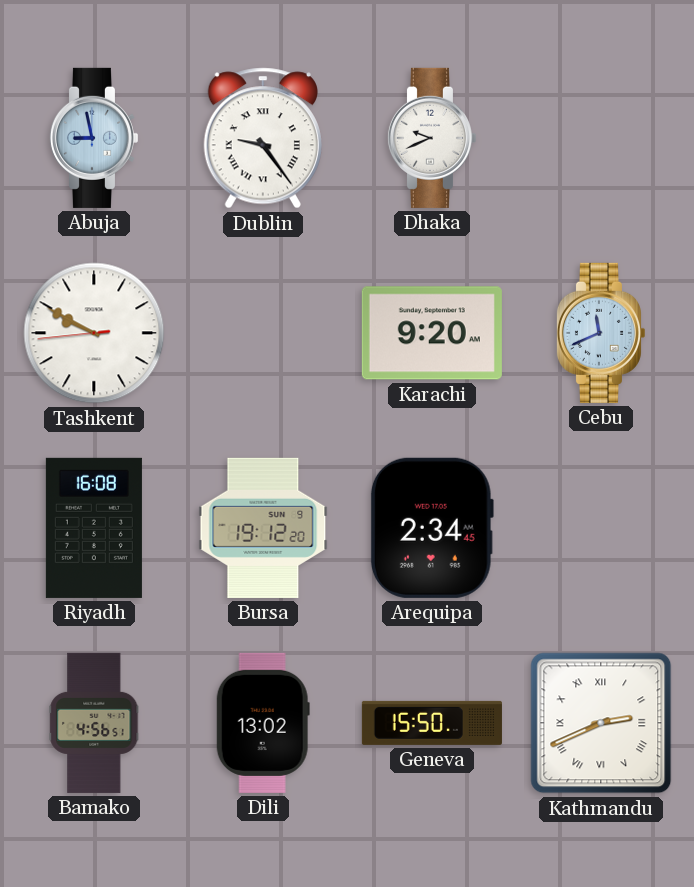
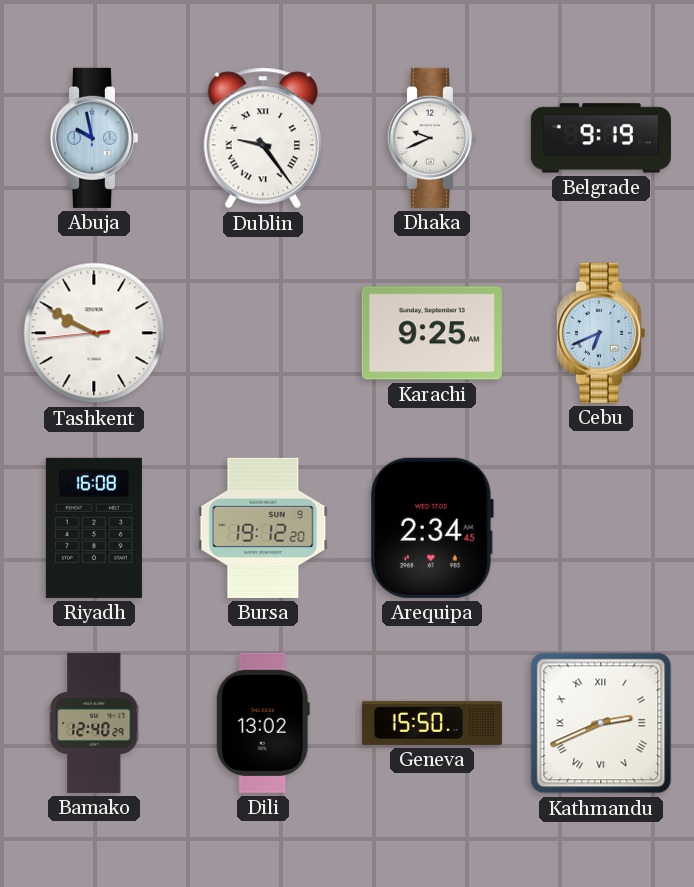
Abuja: 8:58 -> 9:58 (93, 138)
Belgrade: none -> 9:19 (601, 138)
Karachi: 9:20 -> 9:25 (432, 333)
Cebu: 11:41 -> 6:41 (600, 333)
Bamako: 4:56 -> 12:40 (94, 723)
